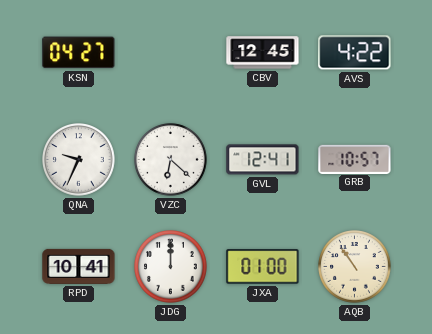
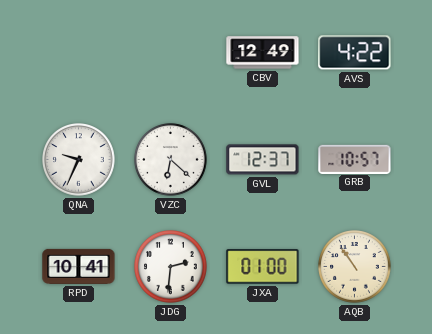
KSN: 04:27 -> none (79, 53)
CBV: 12:45 -> 12:49 (263, 53)
GVL: 12:41 -> 12:37 (263, 160)
JDG: 12:00 -> 2:31 (171, 267)
